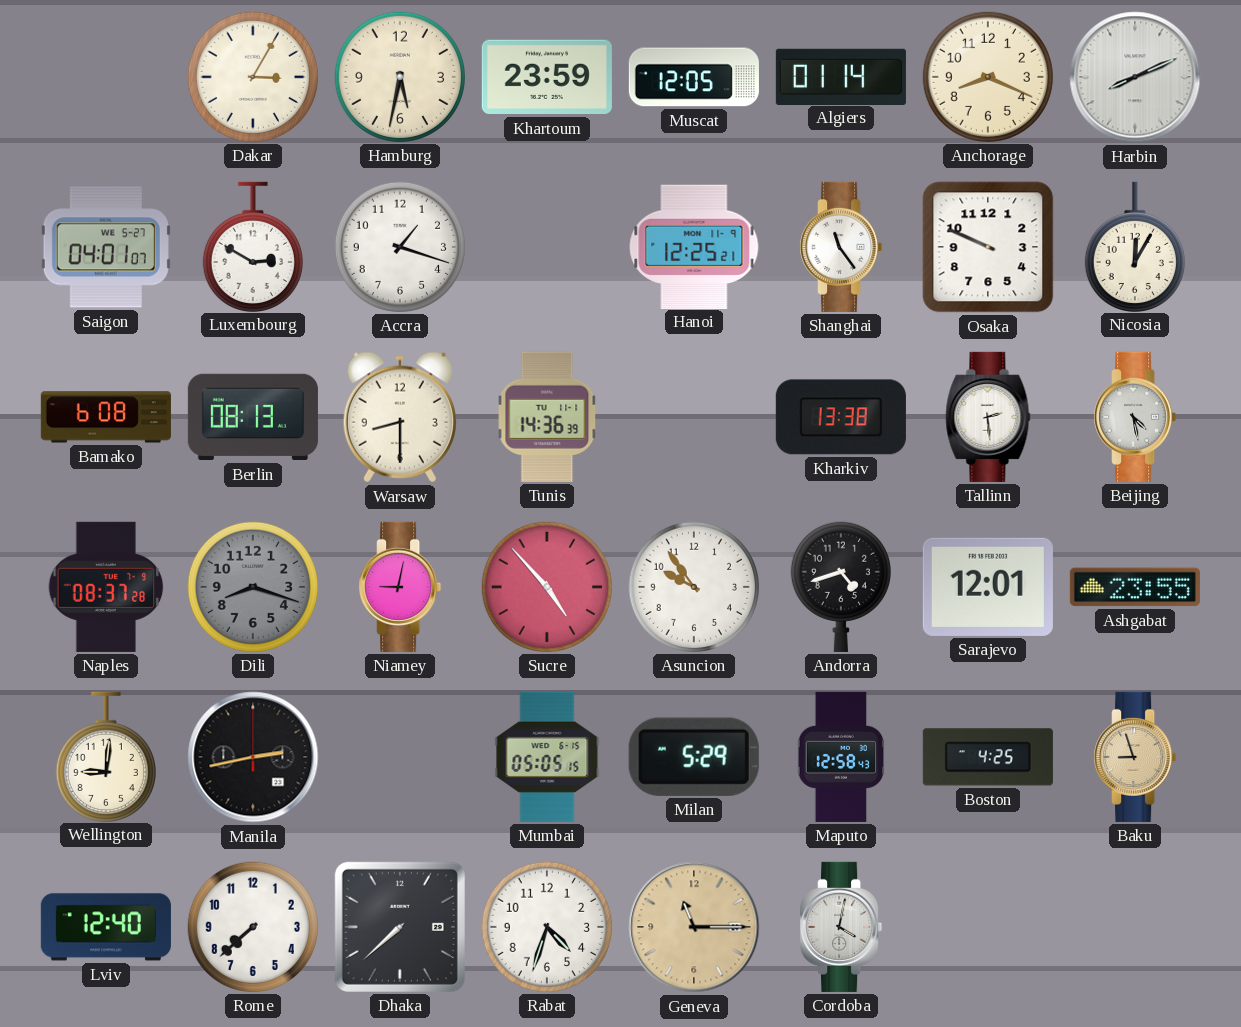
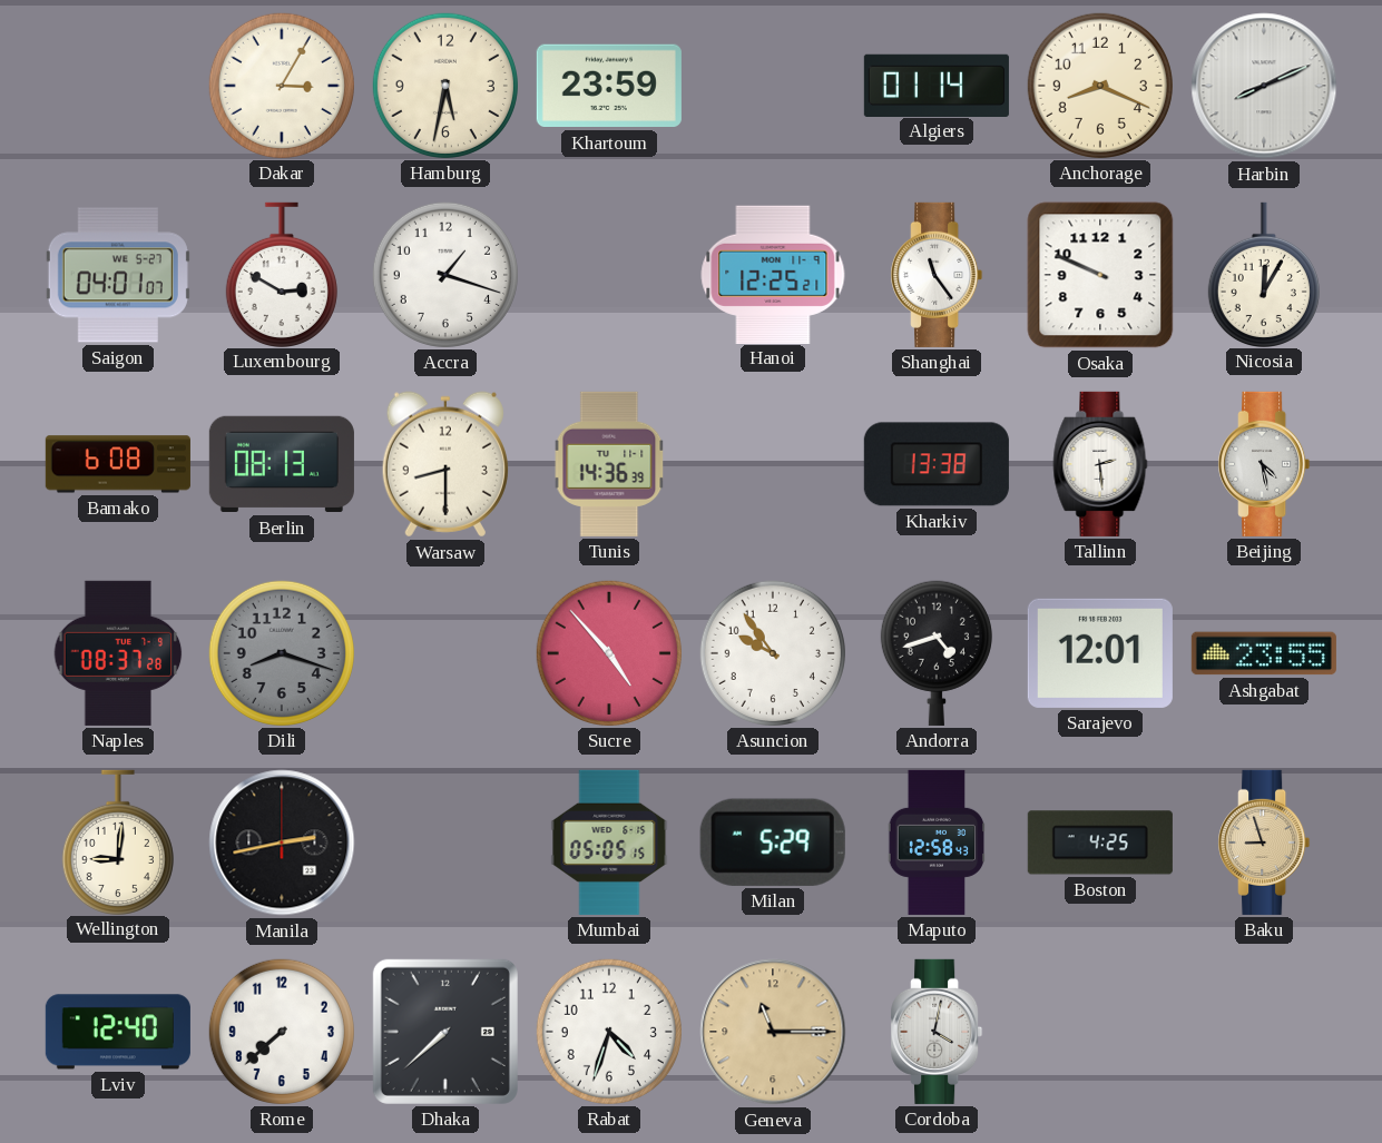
Muscat: 12:05 -> none (694, 77)
Niamey: 9:02 -> none (400, 587)
